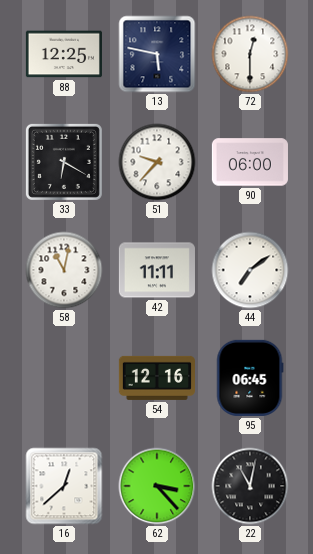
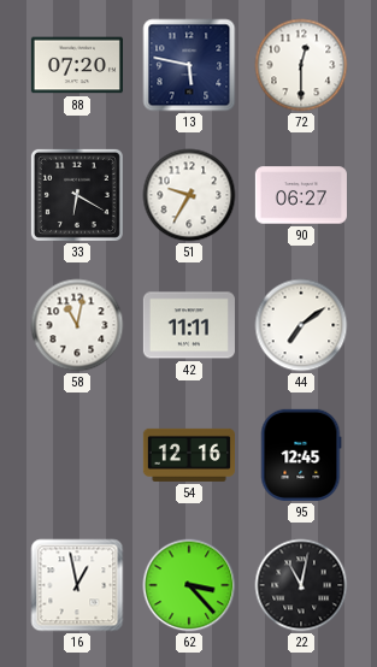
88: 12:25 -> 07:20 (77, 65)
51: 9:37 -> 9:35 (189, 195)
90: 06:00 -> 06:27 (301, 195)
95: 06:45 -> 12:45 (301, 455)
16: 12:38 -> 12:58 (77, 585)
